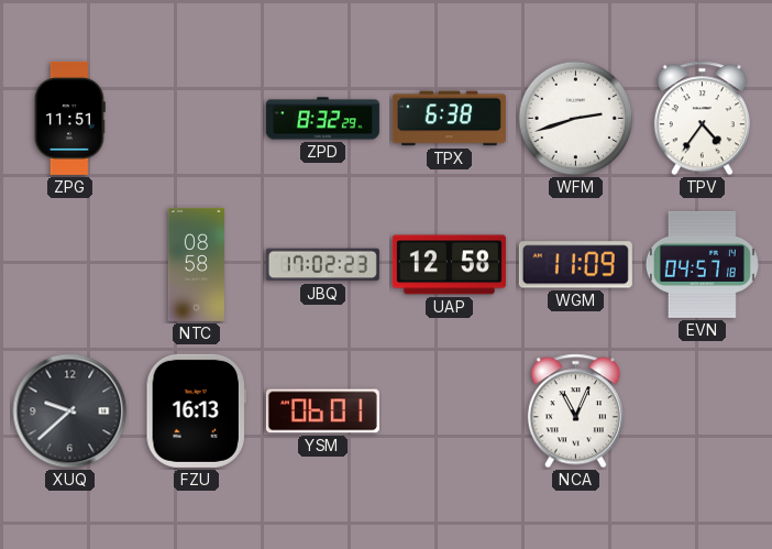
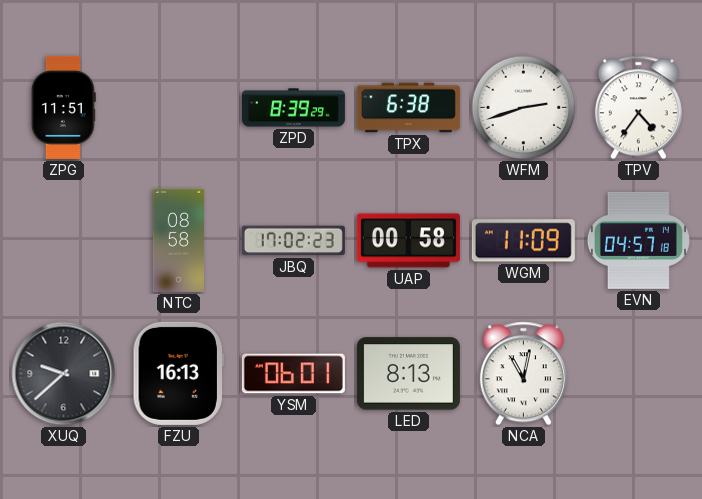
ZPD: 8:32 -> 8:39 (293, 108)
UAP: 12:58 -> 00:58 (408, 241)
LED: none -> 8:13 (408, 374)
NCA: 11:04 -> 11:02 (523, 374)
